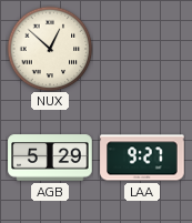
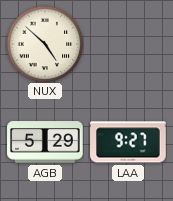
NUX: 12:52 -> 4:52 (45, 44)
